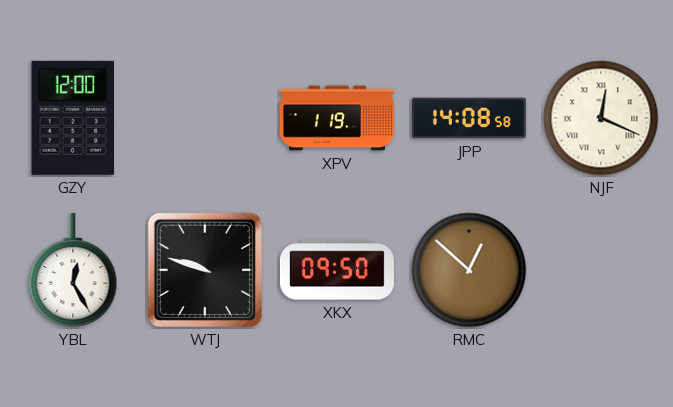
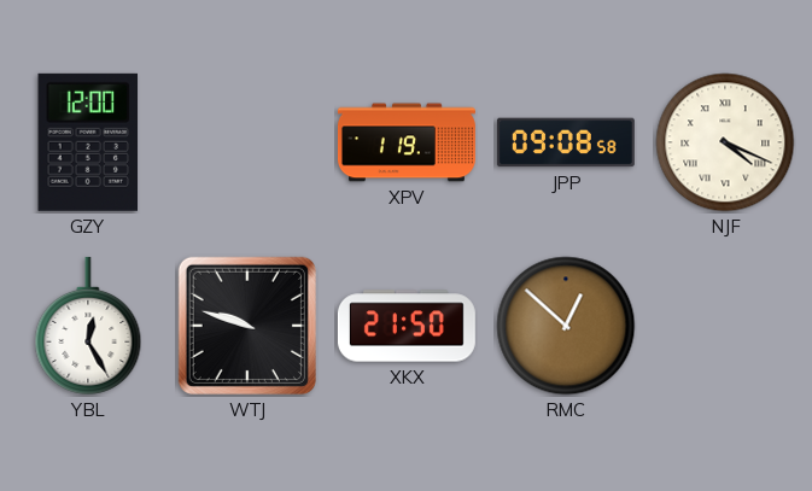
JPP: 14:08 -> 09:08 (566, 142)
NJF: 12:19 -> 4:19 (725, 142)
XKX: 09:50 -> 21:50 (407, 326)
